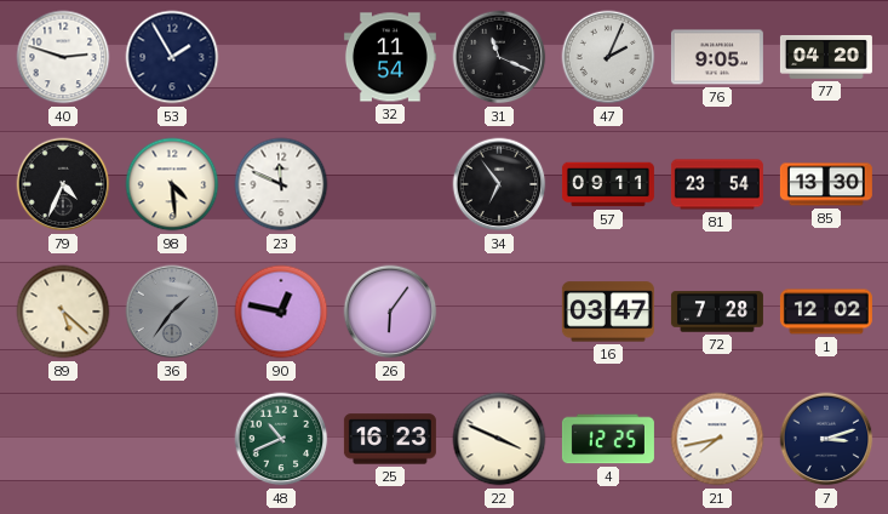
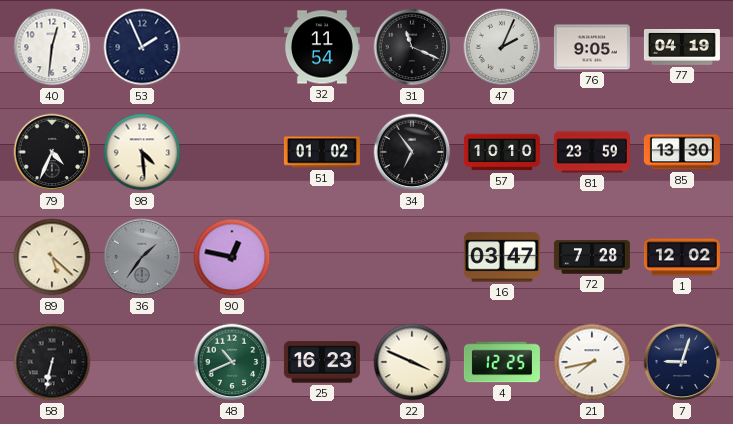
40: 2:48 -> 12:31 (52, 47)
53: 1:55 -> 1:56 (142, 47)
77: 04:20 -> 04:19 (682, 48)
23: 11:49 -> none (281, 184)
51: none -> 01:02 (322, 152)
57: 09:11 -> 10:10 (502, 152)
81: 23:54 -> 23:59 (592, 152)
26: 6:06 -> none (390, 312)
58: none -> 6:32 (52, 362)
7: 3:12 -> 9:03 (682, 362)
